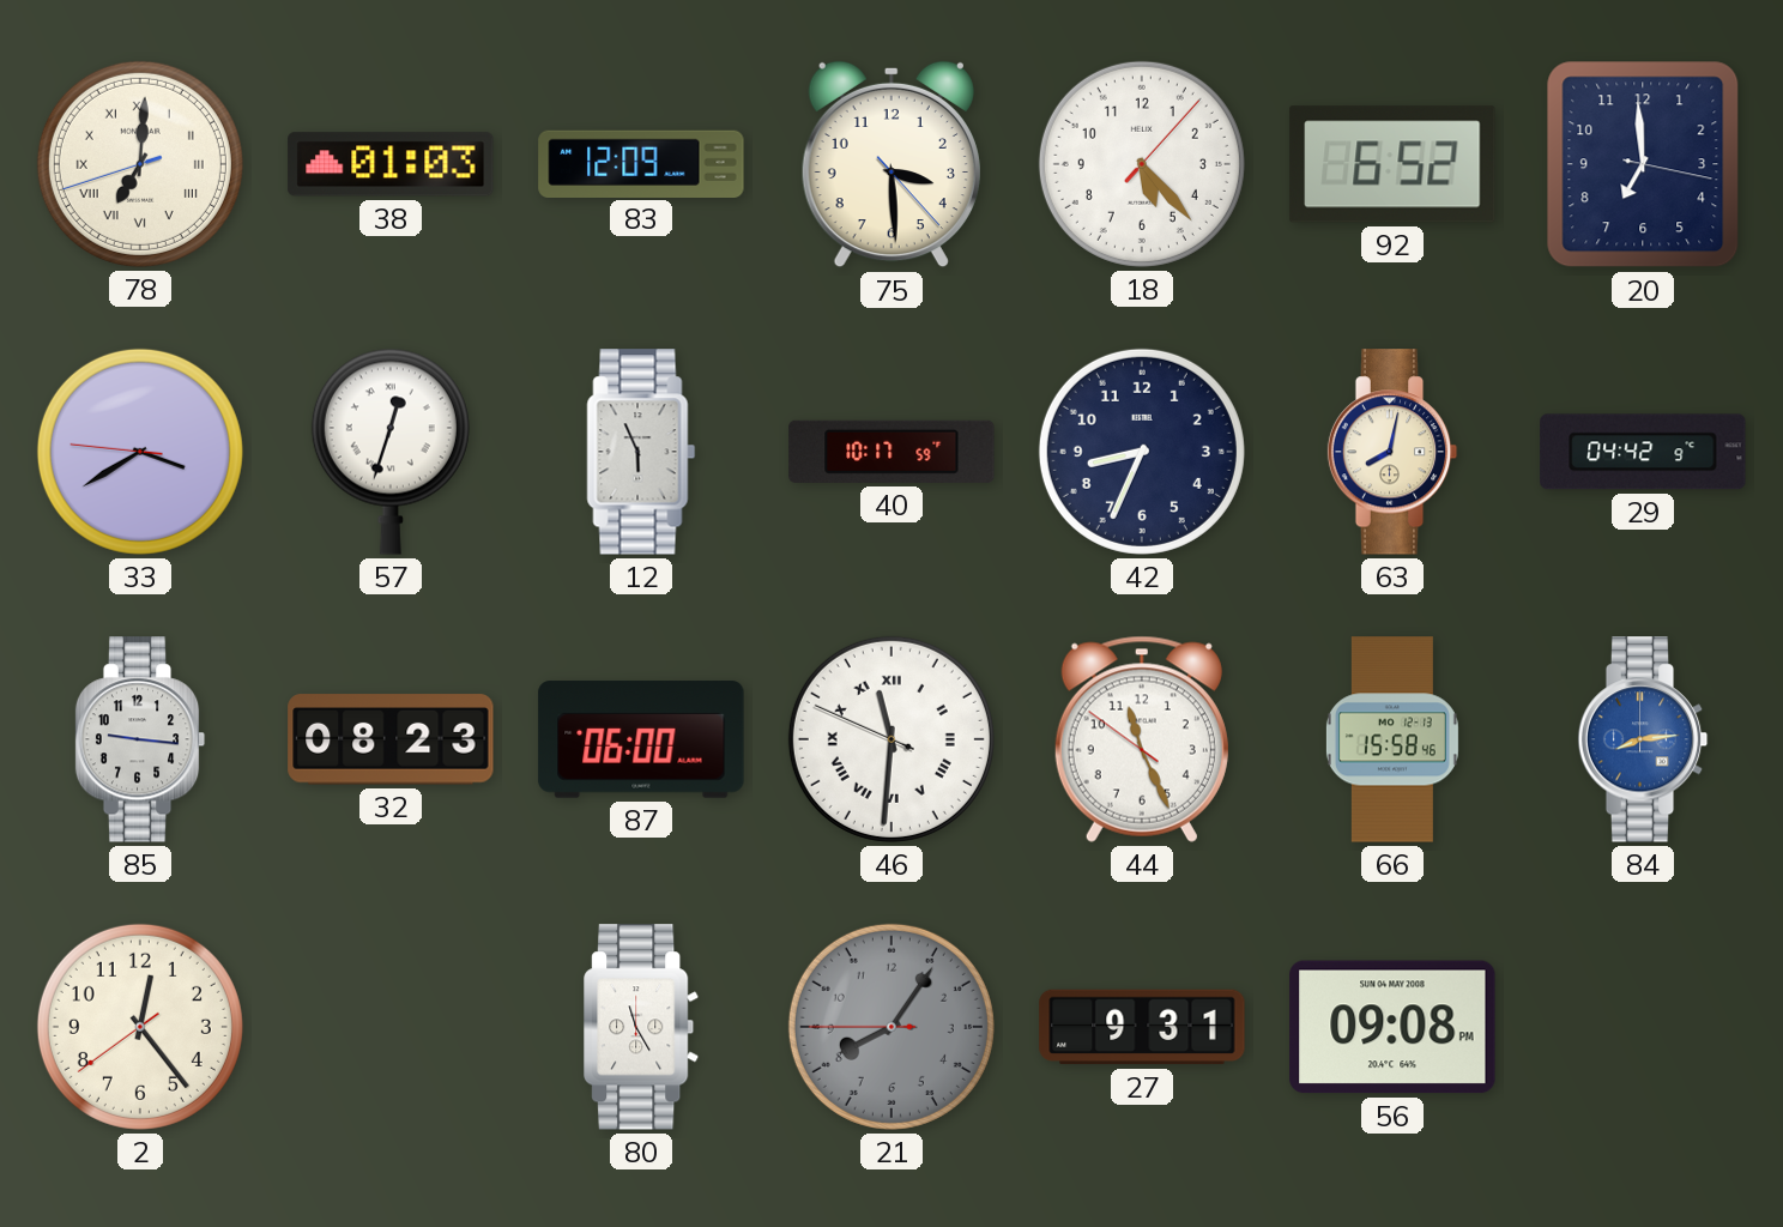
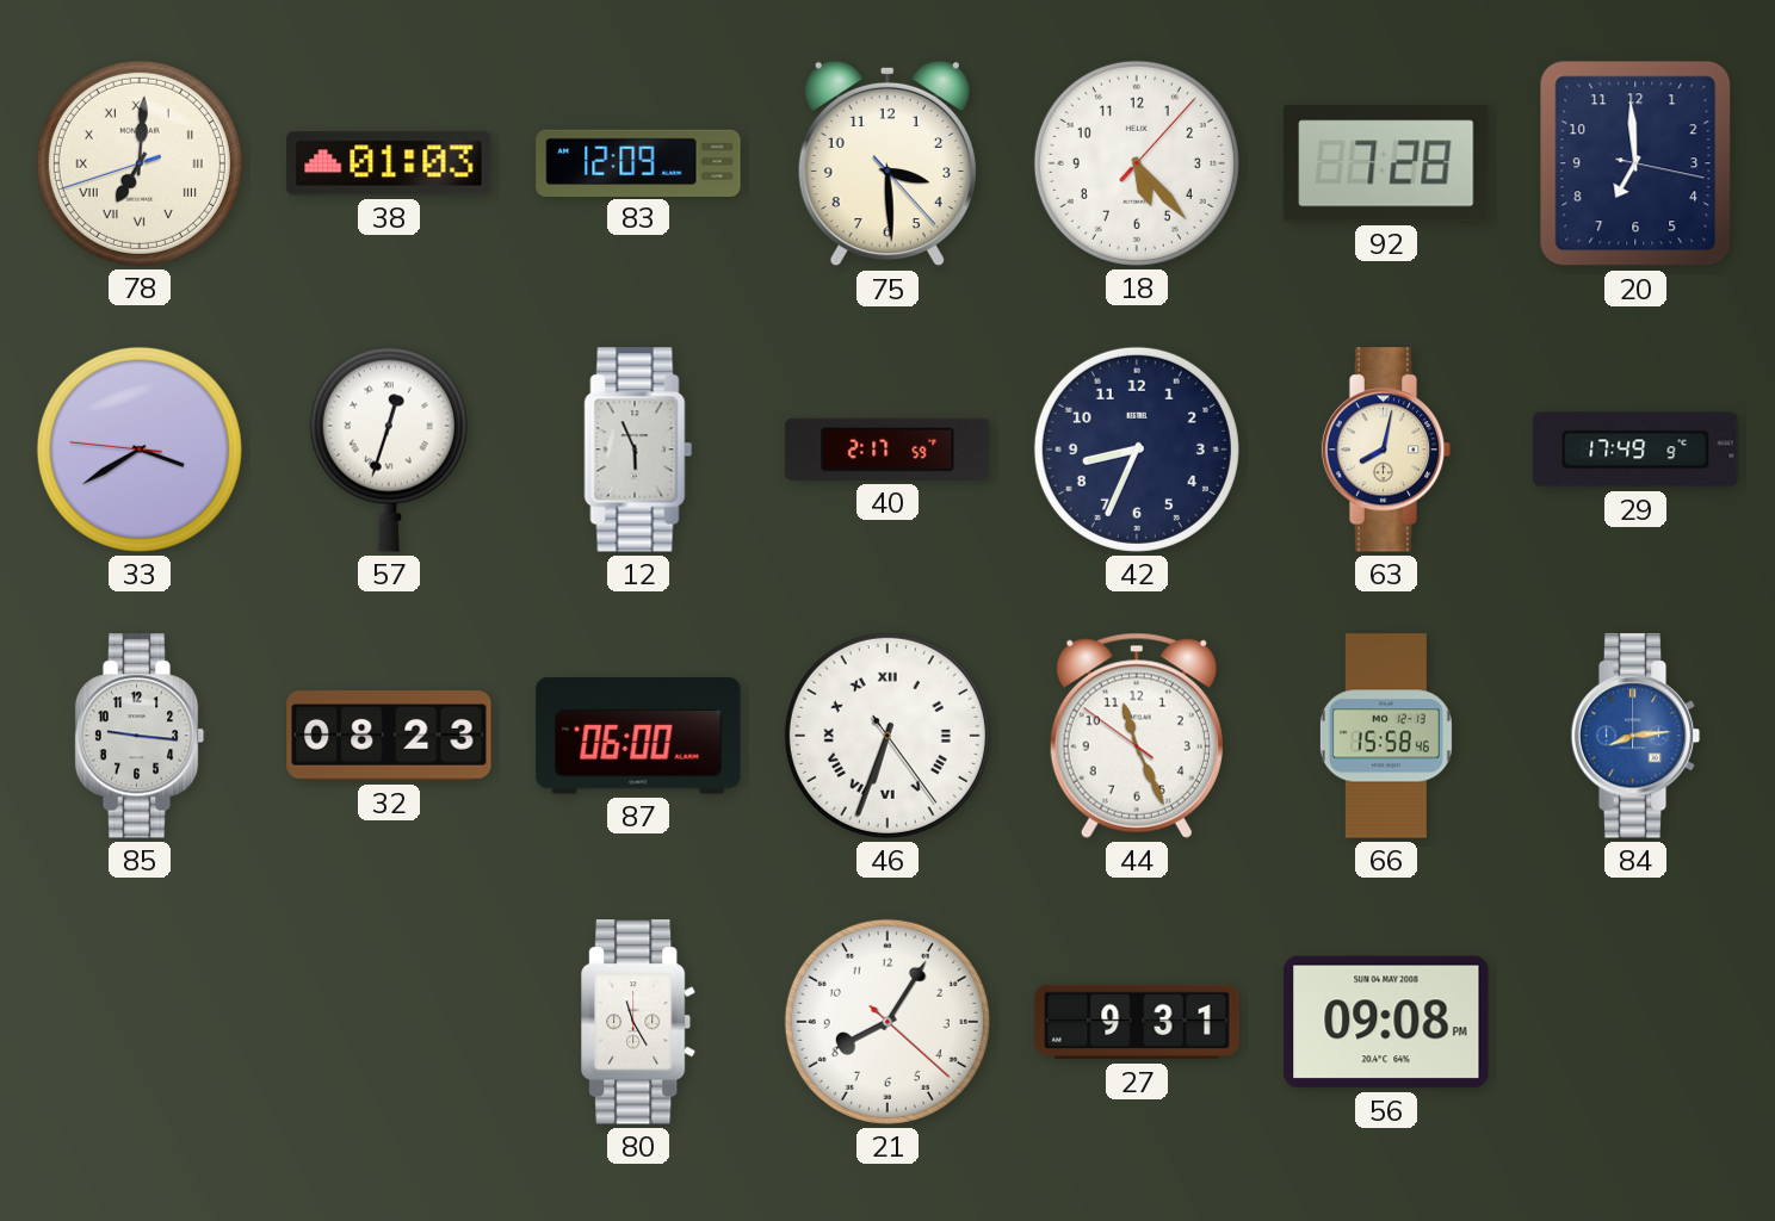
92: 6:52 -> 7:28 (1386, 163)
40: 10:17 -> 2:17 (887, 450)
29: 04:42 -> 17:49 (1635, 450)
46: 11:30 -> 6:33 (887, 736)
2: 12:23 -> none (140, 1027)
21: 8:05:45 -> 8:05:22 (887, 1022)
21 dial: grey -> white (887, 1022)
